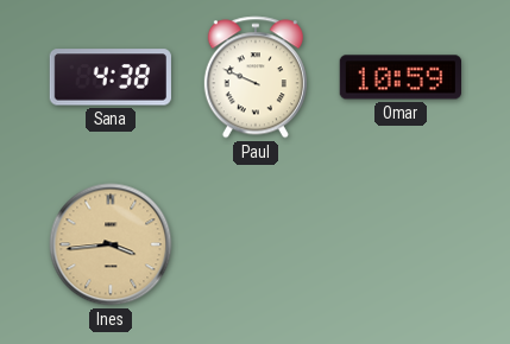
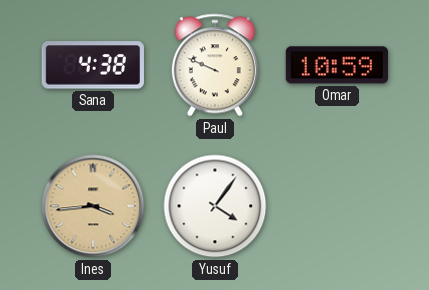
Yusuf: none -> 4:06 (215, 206)
